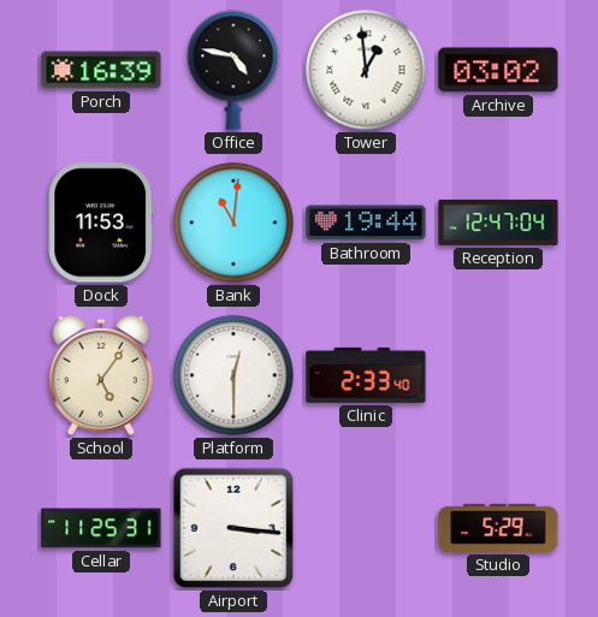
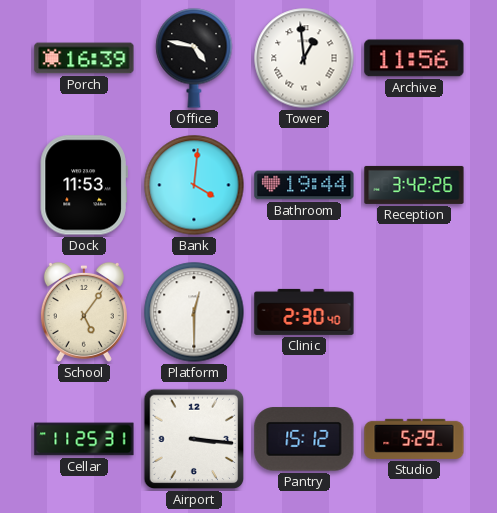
Archive: 03:02 -> 11:56 (414, 58)
Bank: 11:01 -> 4:01 (194, 185)
Reception: 12:47 -> 3:42 (414, 185)
Clinic: 2:33 -> 2:30 (304, 312)
Pantry: none -> 15:12 (304, 439)
